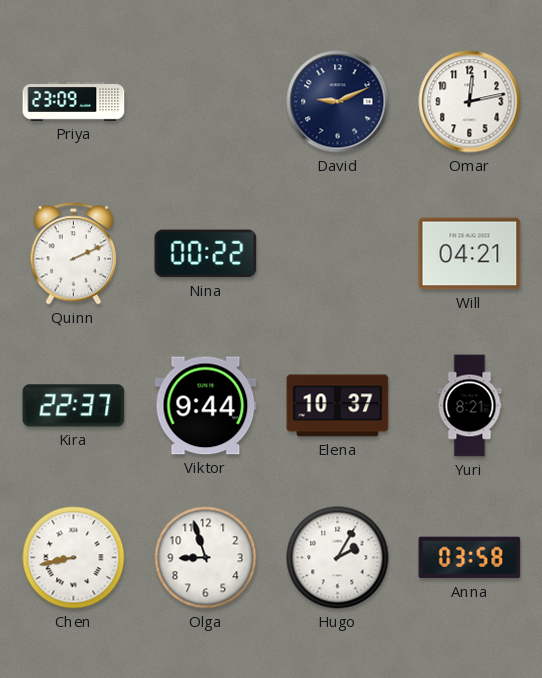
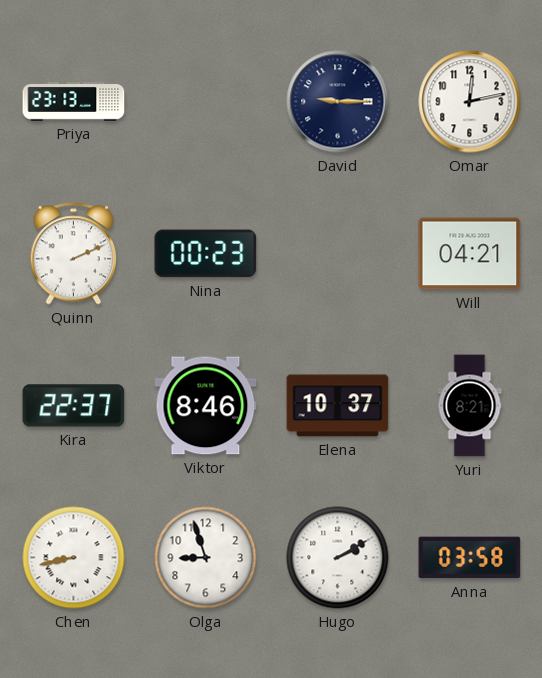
Priya: 23:09 -> 23:13 (74, 102)
David: 9:11 -> 9:15 (338, 102)
Nina: 00:22 -> 00:23 (206, 254)
Viktor: 9:44 -> 8:46 (206, 406)
Hugo: 2:05 -> 2:10 (338, 558)
